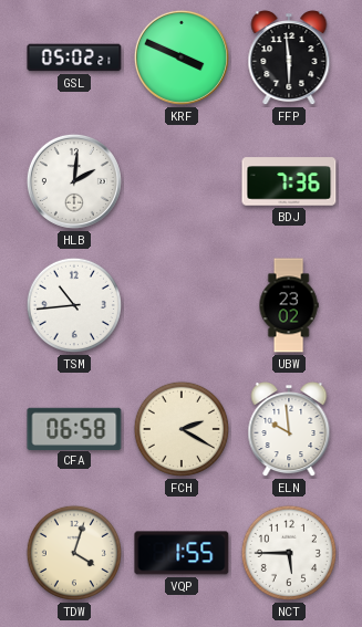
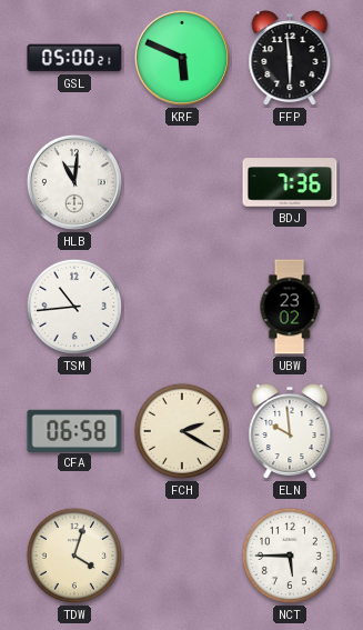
GSL: 05:02 -> 05:00 (74, 58)
KRF: 3:49 -> 5:49 (182, 58)
HLB: 2:01 -> 11:01 (74, 182)
VQP: 1:55 -> none (182, 553)
